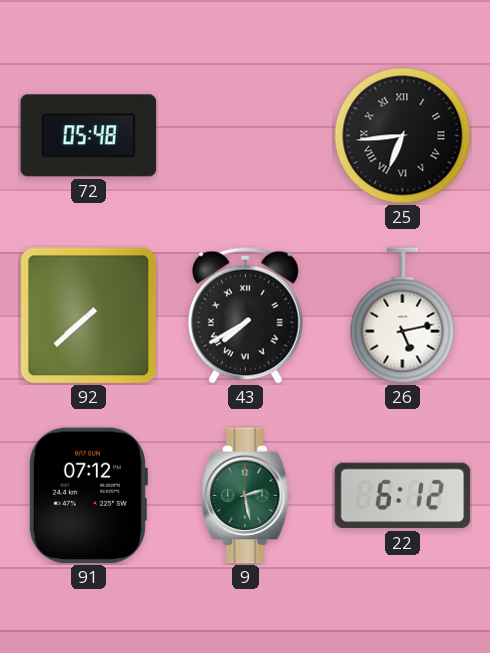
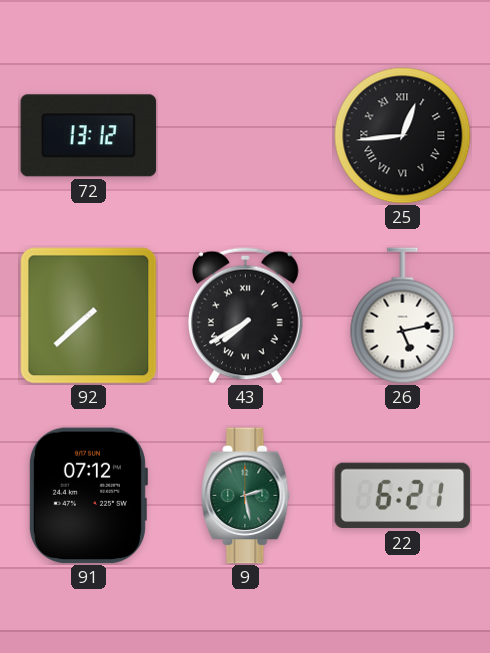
72: 05:48 -> 13:12 (89, 136)
25: 6:44 -> 12:44 (403, 136)
22: 6:12 -> 6:21 (403, 496)
